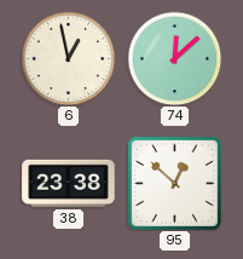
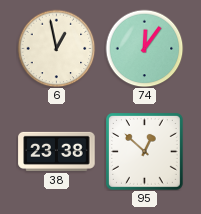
74: 12:08 -> 12:06 (144, 48)
